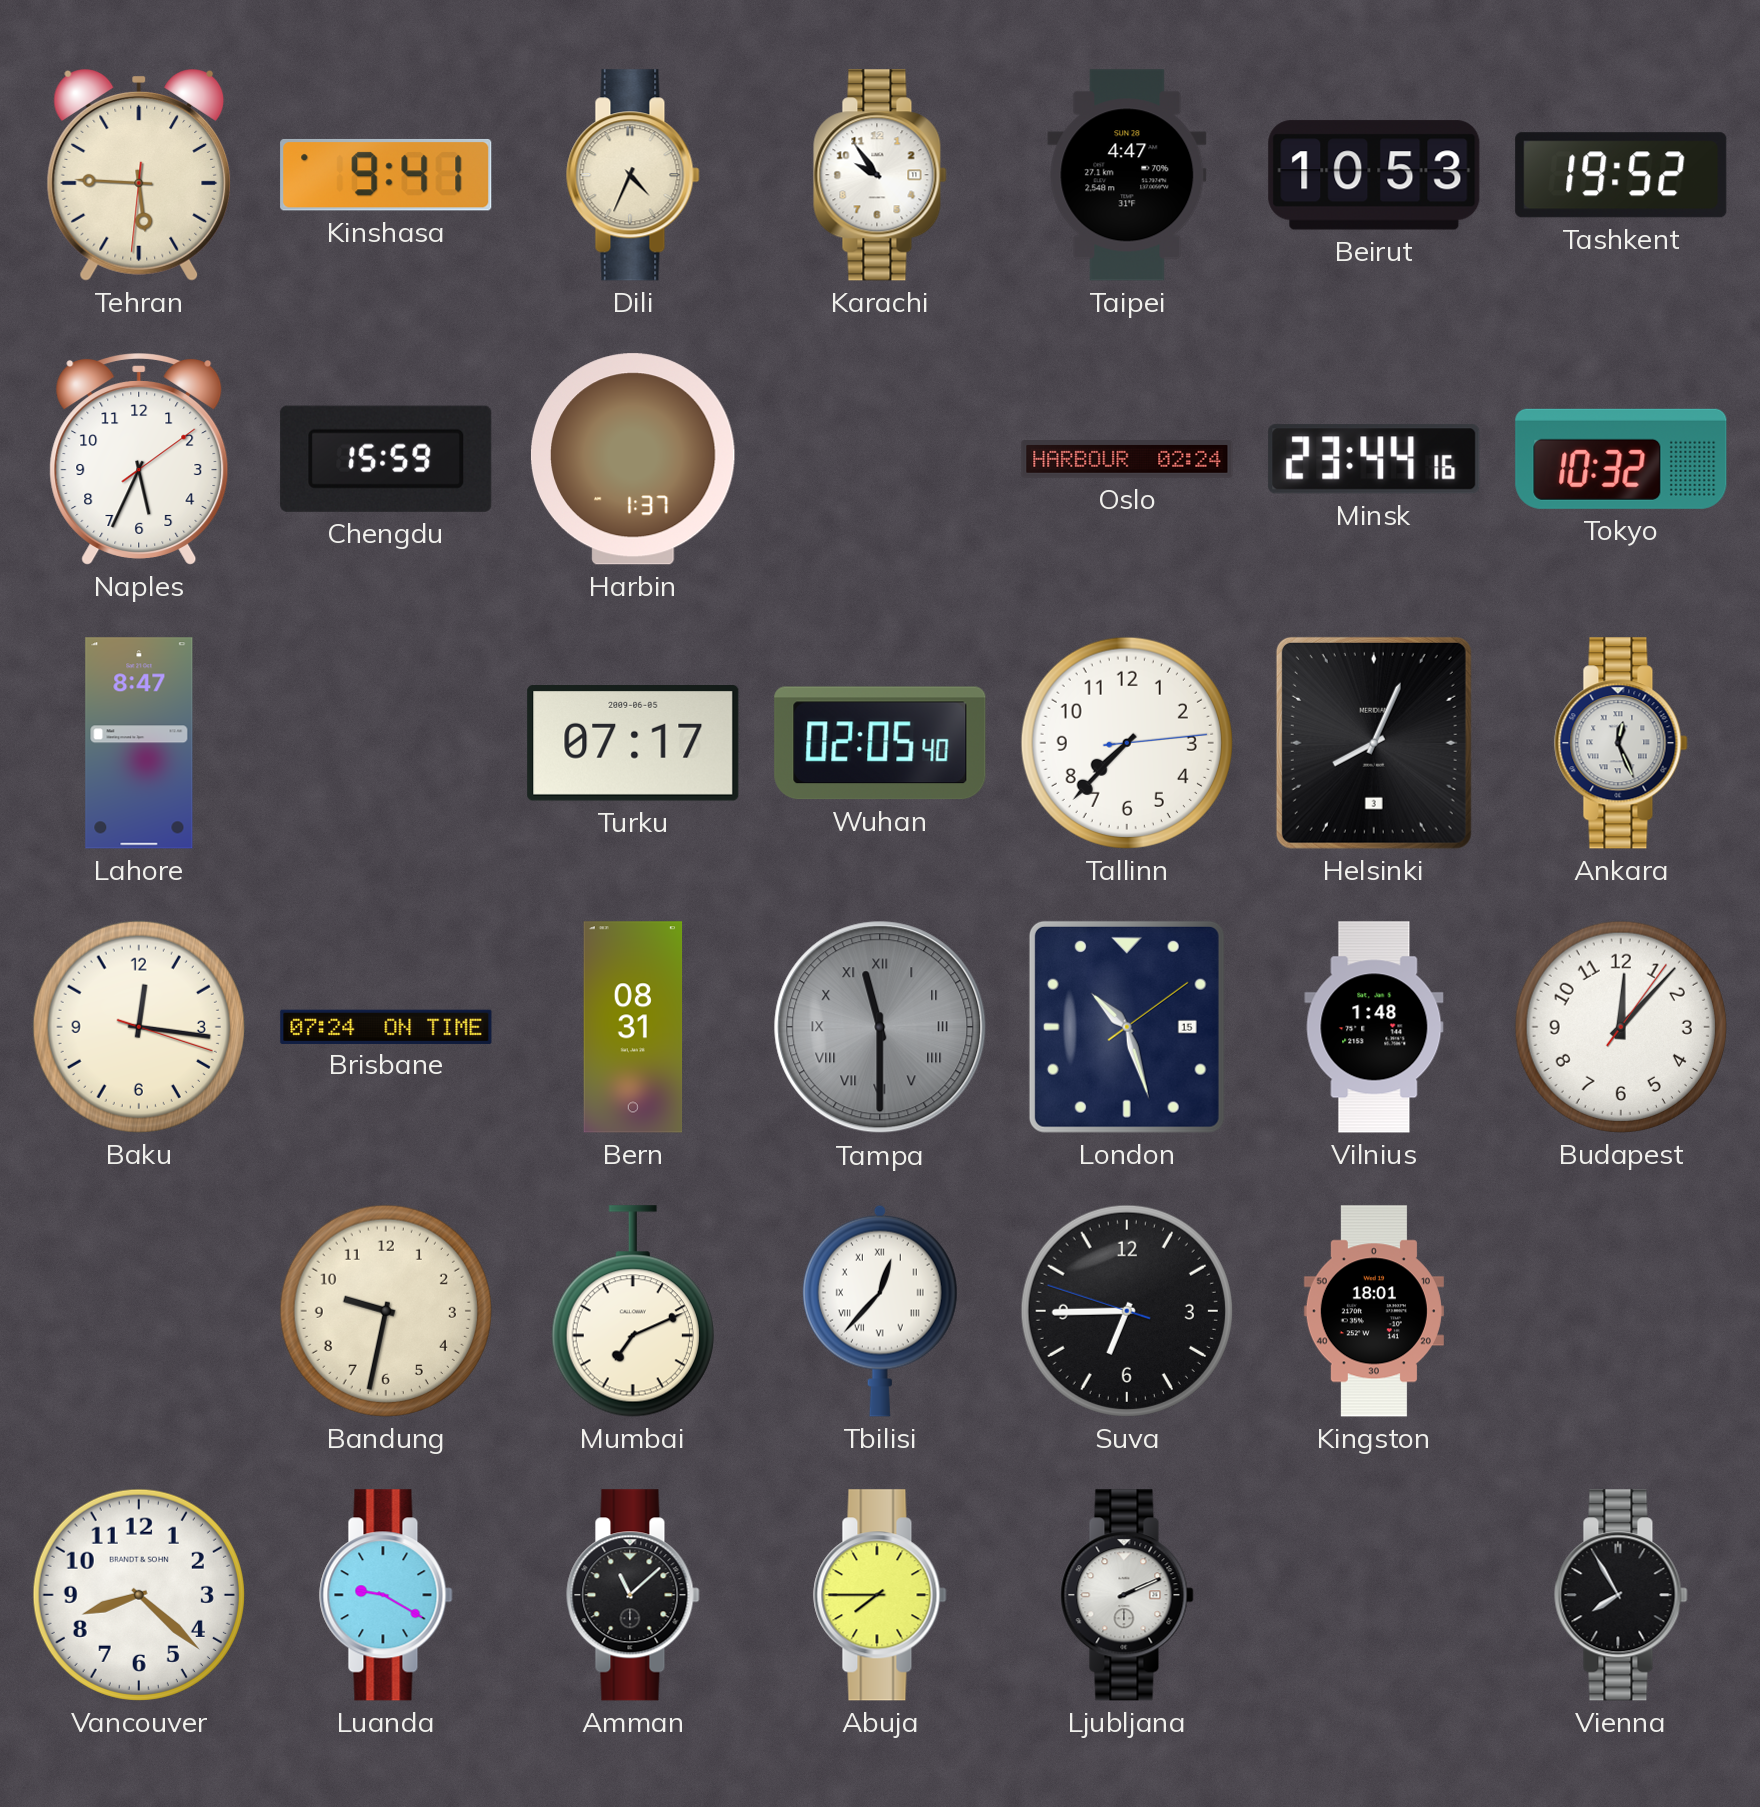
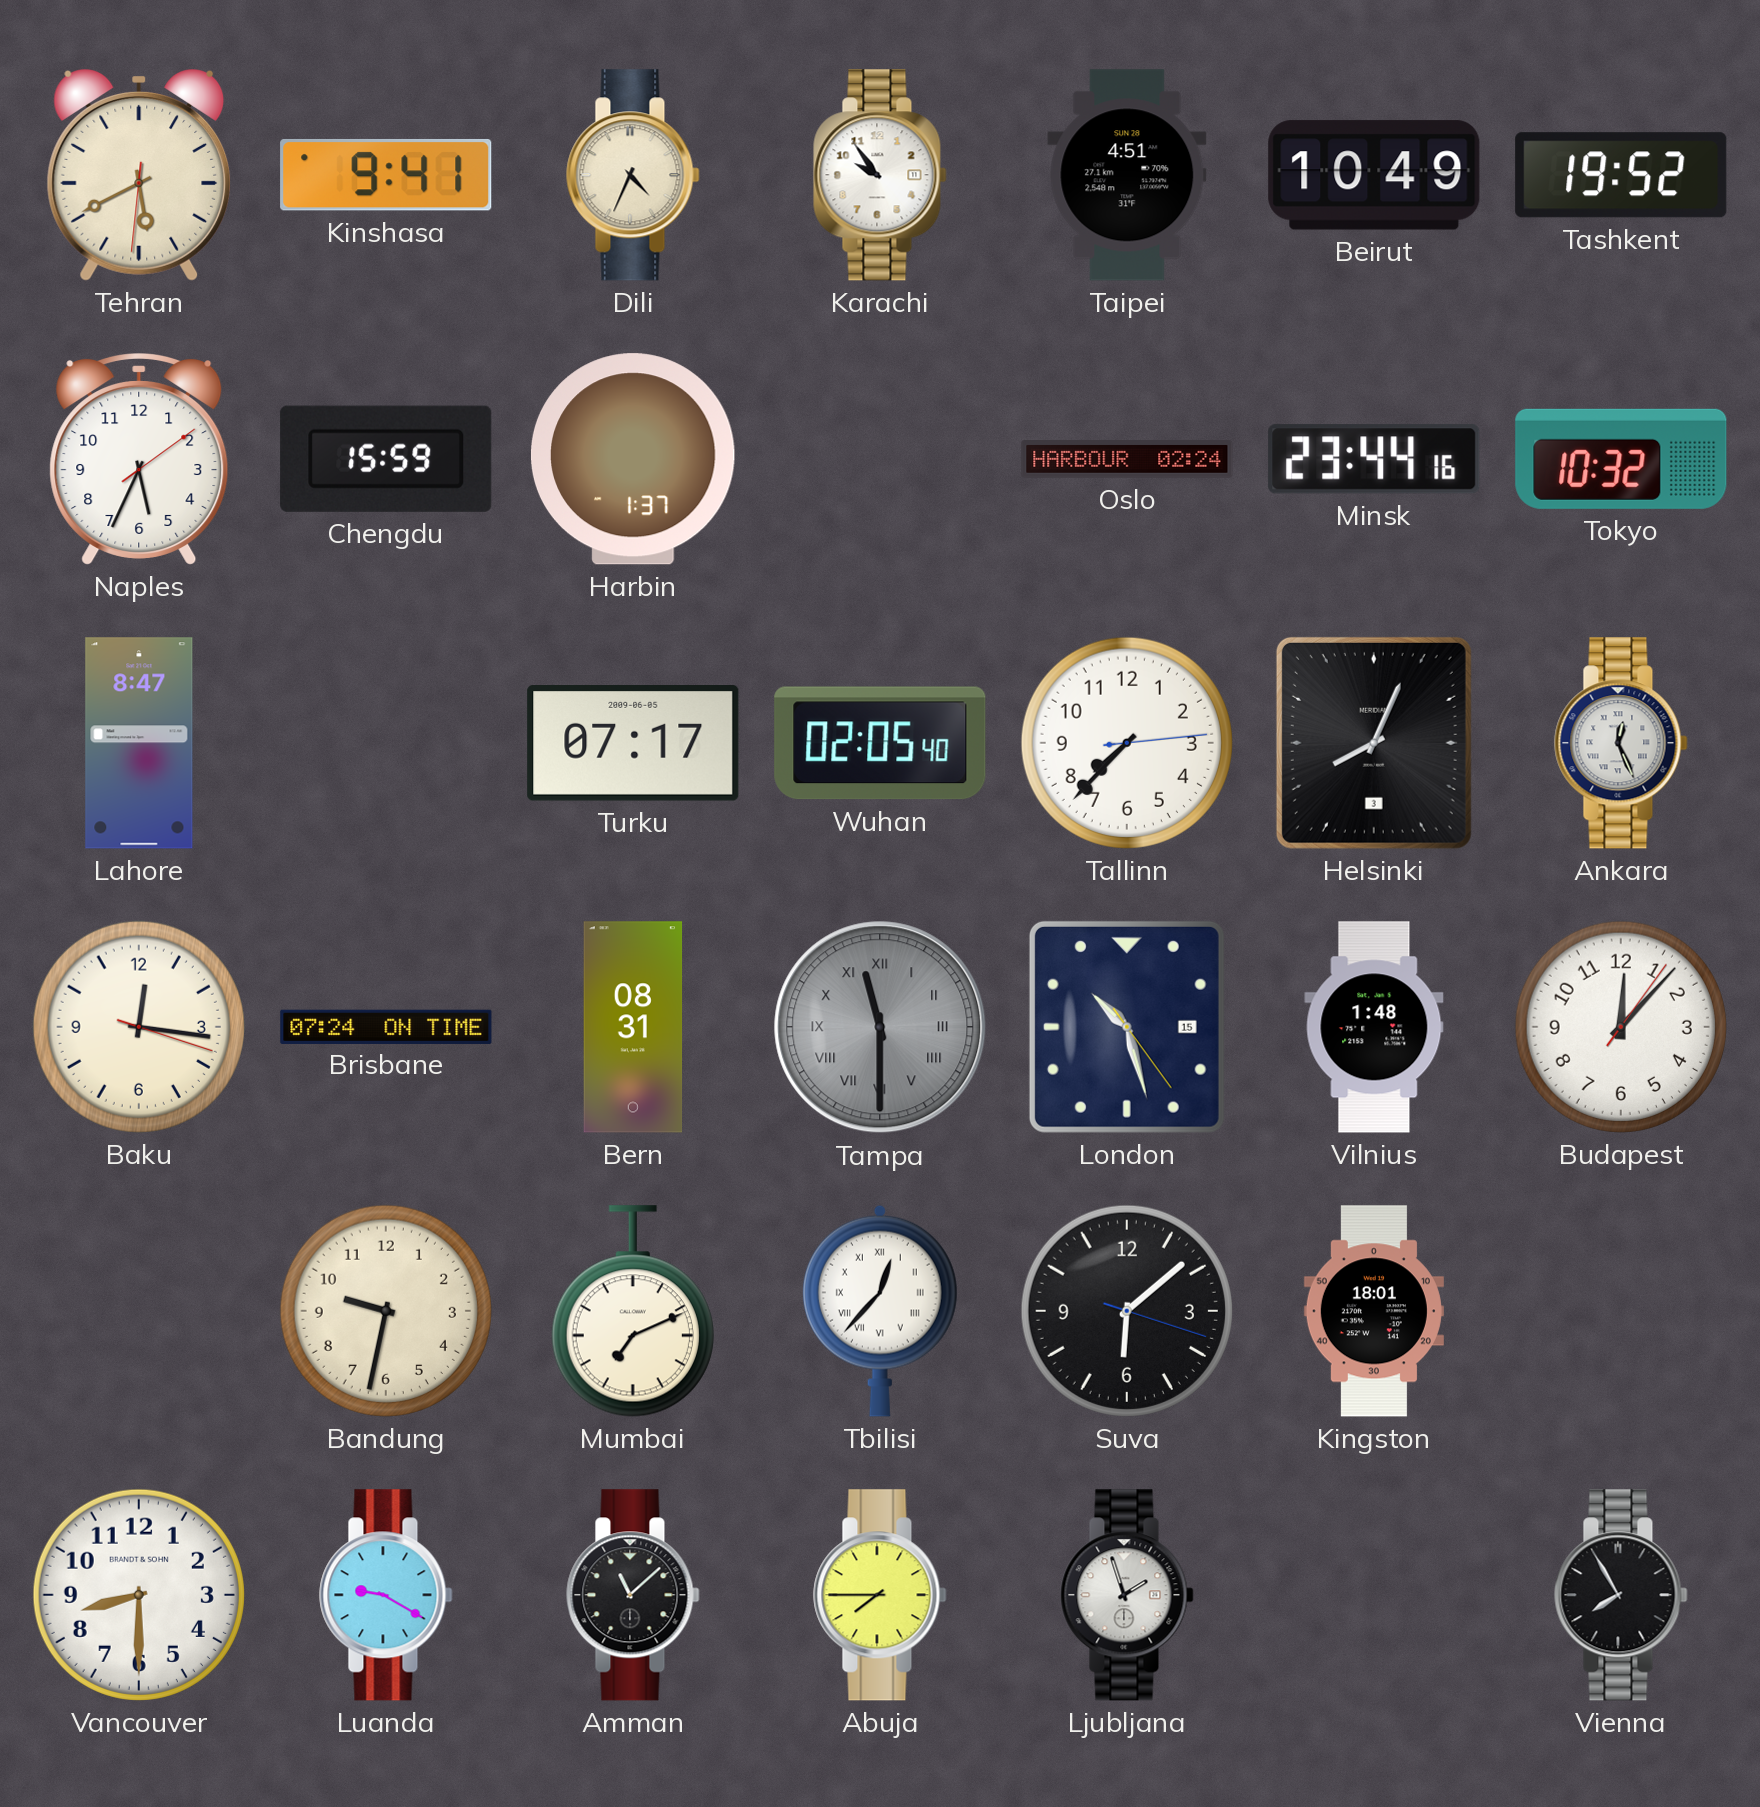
Tehran: 5:45 -> 5:40 (139, 175)
Taipei: 4:47 -> 4:51 (1127, 175)
Beirut: 10:53 -> 10:49 (1374, 175)
London: 10:27:09 -> 10:27:24 (1127, 1027)
Suva: 6:44 -> 6:08 (1127, 1311)
Vancouver: 8:22 -> 8:30 (139, 1595)
Ljubljana: 2:11 -> 1:57 (1127, 1595)
